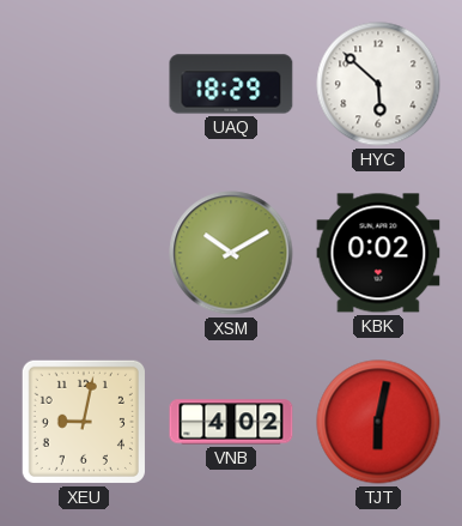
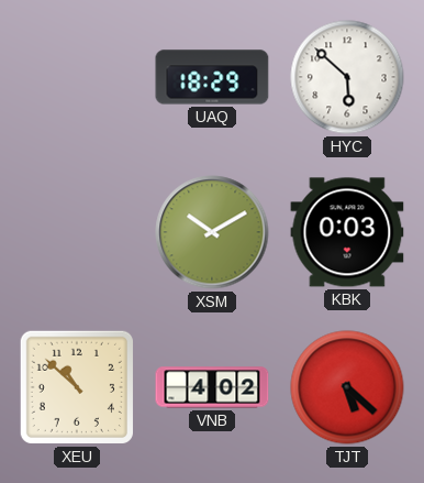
KBK: 0:02 -> 0:03 (347, 232)
XEU: 9:02 -> 10:52 (77, 387)
TJT: 6:02 -> 5:22 (347, 387)
